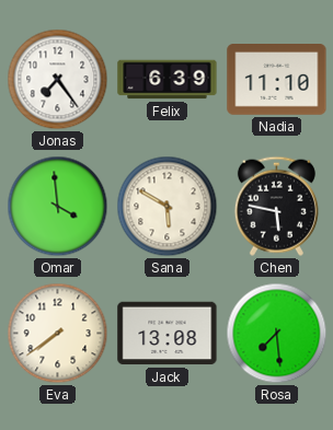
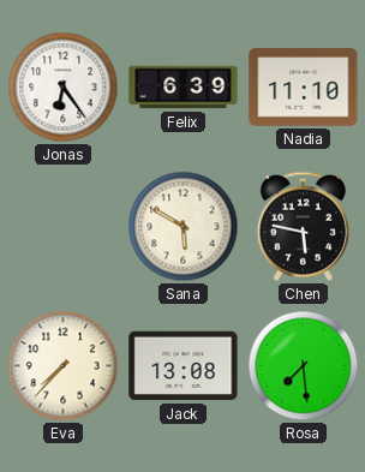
Jonas: 7:24 -> 6:24 (64, 88)
Omar: 3:59 -> none (58, 207)
Eva: 7:39 -> 7:37 (64, 366)
